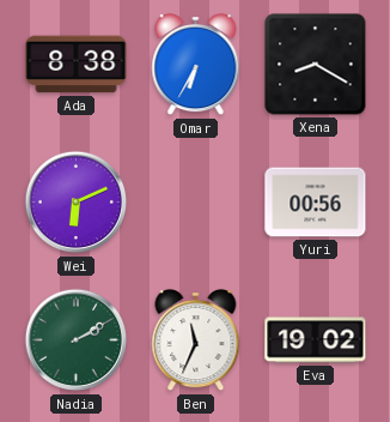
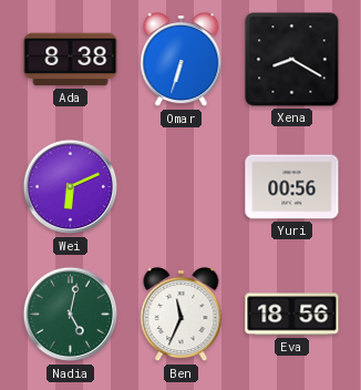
Omar: 6:35 -> 6:33 (182, 61)
Nadia: 2:10 -> 5:02 (71, 315)
Eva: 19:02 -> 18:56 (292, 315)
